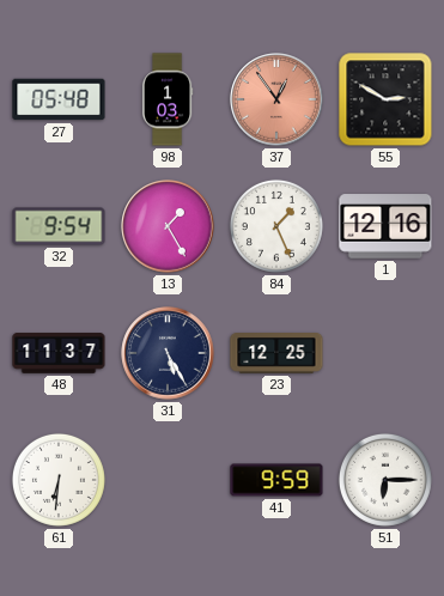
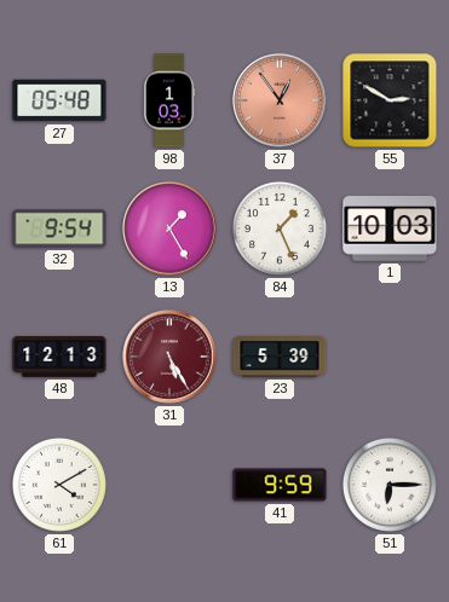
1: 12:16 -> 10:03 (390, 228)
48: 11:37 -> 12:13 (59, 357)
31 dial: navy -> burgundy (169, 357)
23: 12:25 -> 5:39 (280, 358)
61: 6:31 -> 4:10 (59, 485)
